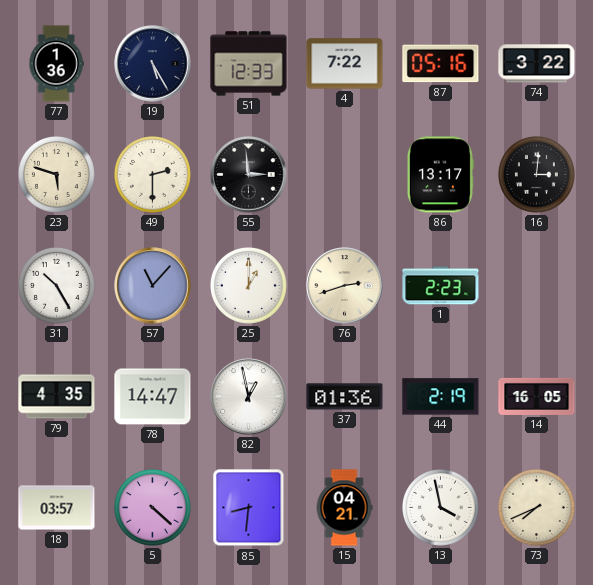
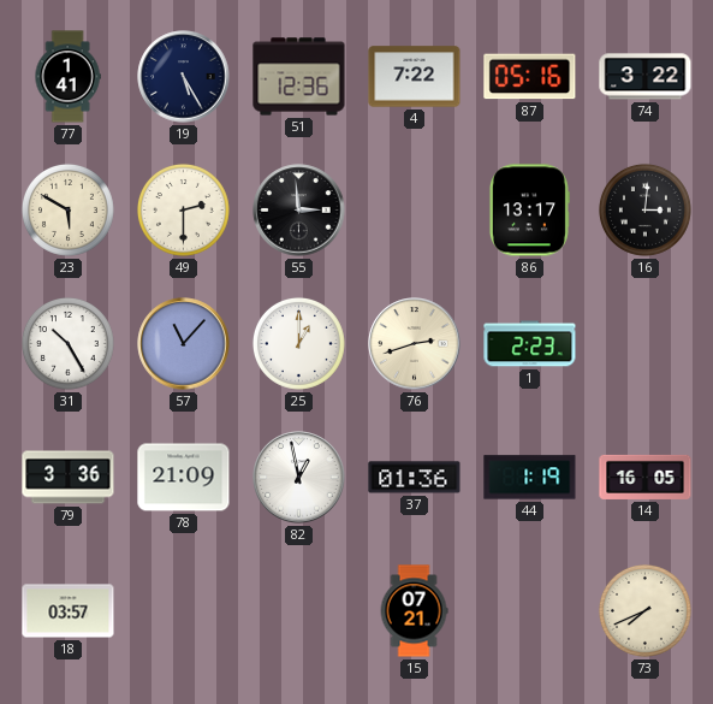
77: 1:36 -> 1:41 (67, 77)
51: 12:33 -> 12:36 (299, 77)
23: 5:48 -> 5:50 (67, 209)
79: 4:35 -> 3:36 (69, 478)
78: 14:47 -> 21:09 (184, 478)
44: 2:19 -> 1:19 (530, 478)
5: 4:22 -> none (152, 507)
85: 8:31 -> none (249, 508)
15: 04:21 -> 07:21 (414, 611)
13: 3:58 -> none (440, 507)
